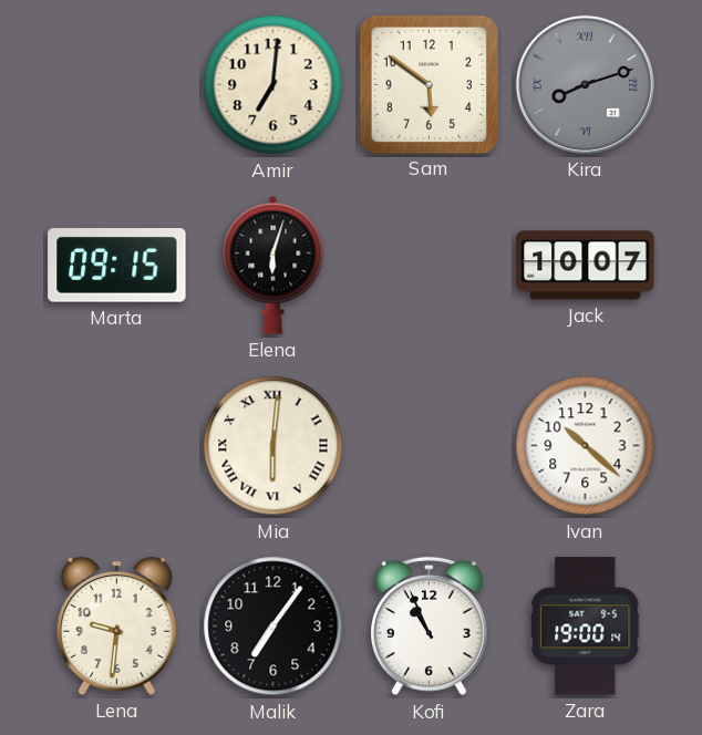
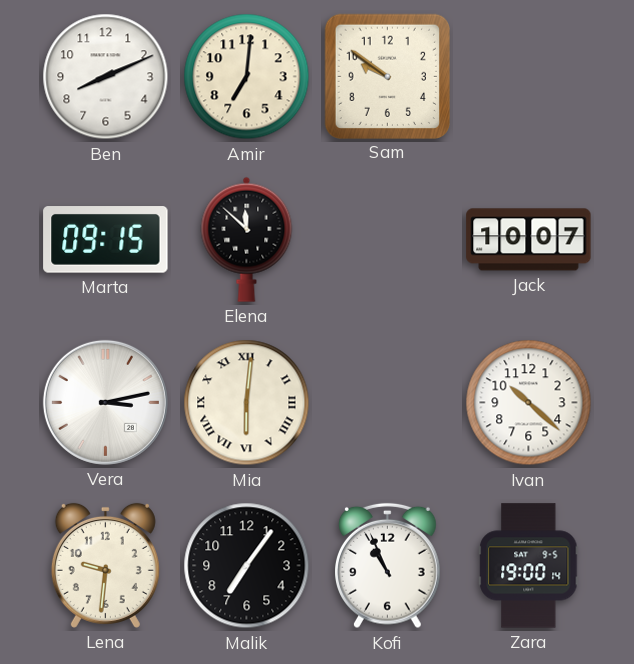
Ben: none -> 8:11 (106, 77)
Sam: 5:51 -> 9:51 (387, 76)
Kira: 8:12 -> none (585, 84)
Elena: 6:03 -> 11:52 (247, 239)
Vera: none -> 3:13 (105, 402)
